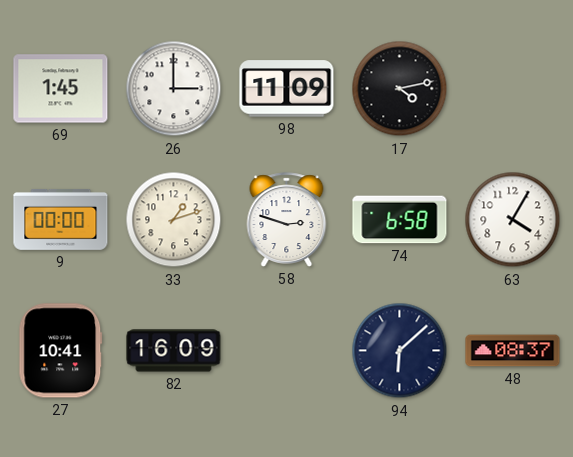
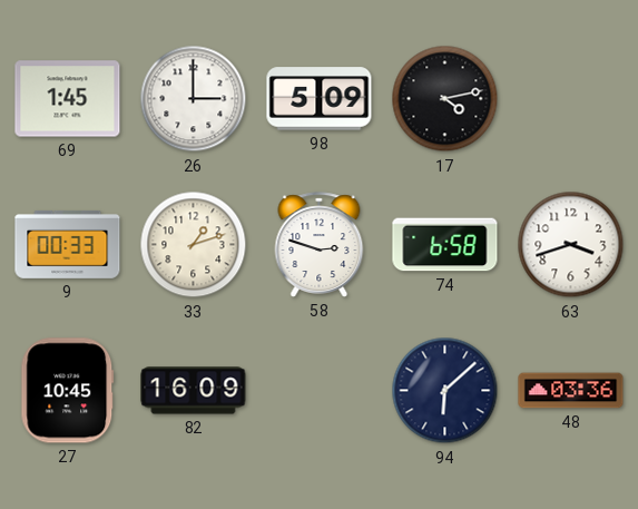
98: 11:09 -> 5:09 (320, 99)
9: 00:00 -> 00:33 (68, 244)
63: 4:05 -> 3:42 (571, 245)
27: 10:41 -> 10:45 (68, 391)
48: 08:37 -> 03:36 (571, 391)
